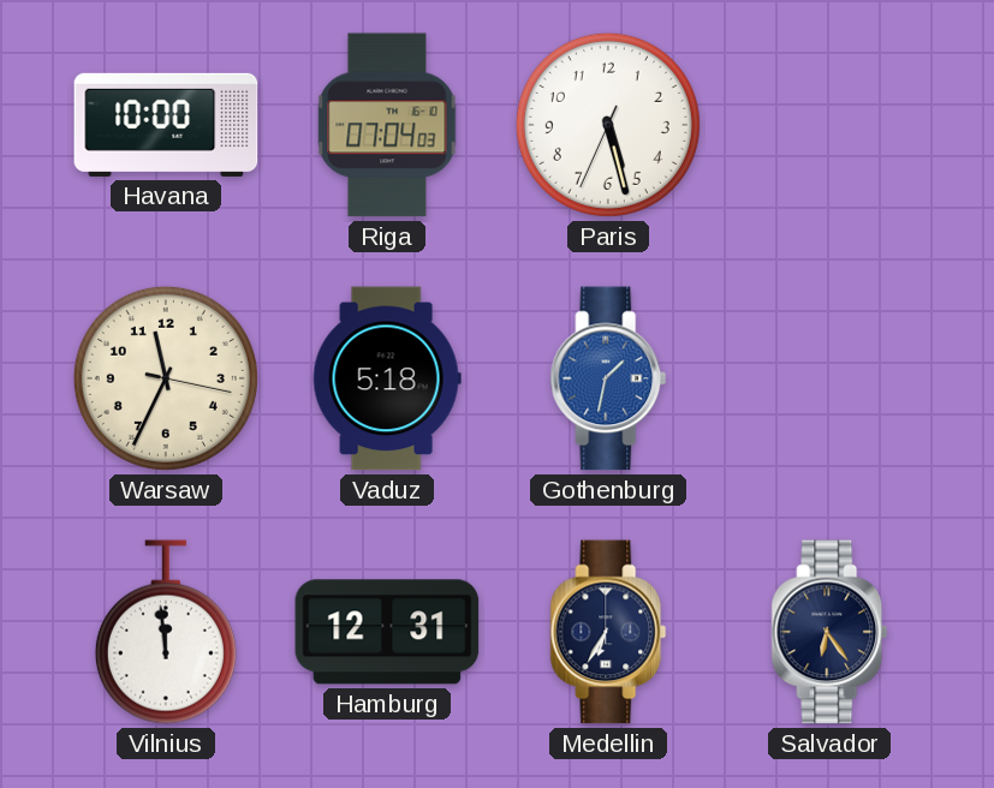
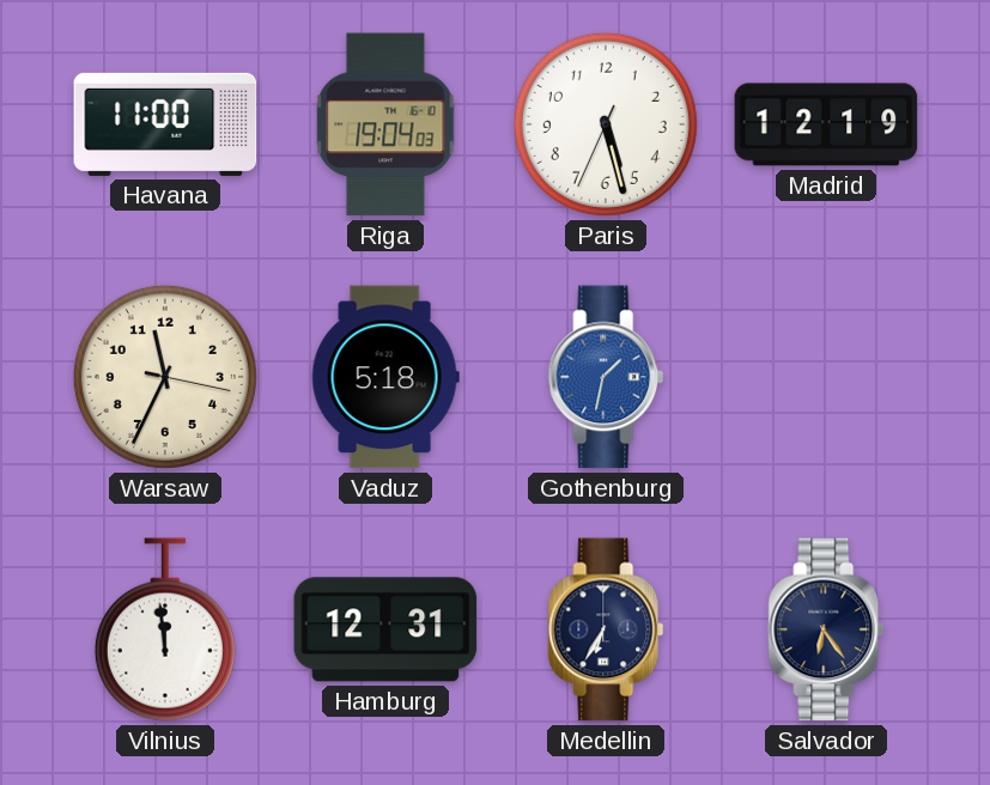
Havana: 10:00 -> 11:00 (165, 124)
Riga: 07:04 -> 19:04 (385, 124)
Madrid: none -> 12:19 (826, 124)
